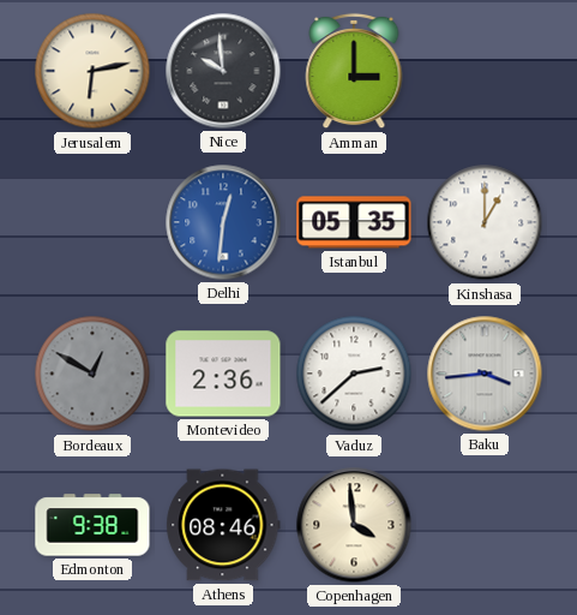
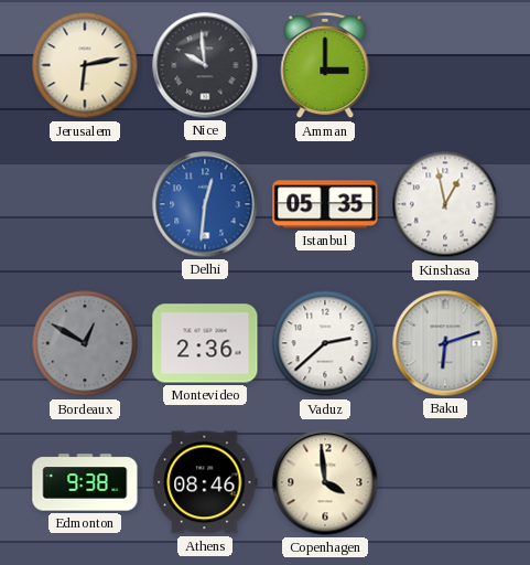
Kinshasa: 1:00 -> 12:58 (445, 204)
Baku: 3:44 -> 6:12 (445, 343)
